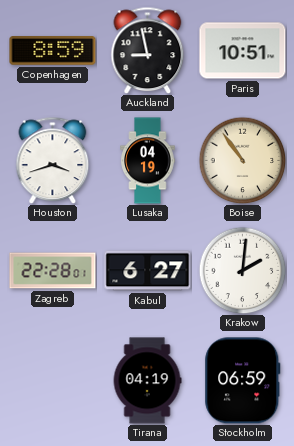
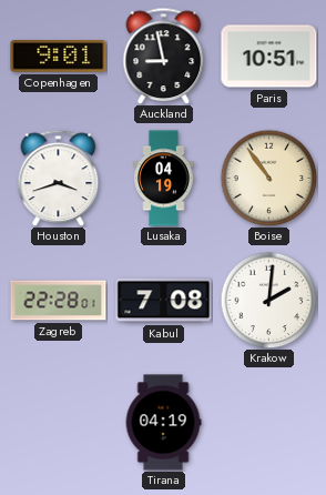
Copenhagen: 8:59 -> 9:01 (59, 57)
Kabul: 6:27 -> 7:08 (164, 301)
Stockholm: 06:59 -> none (243, 381)
